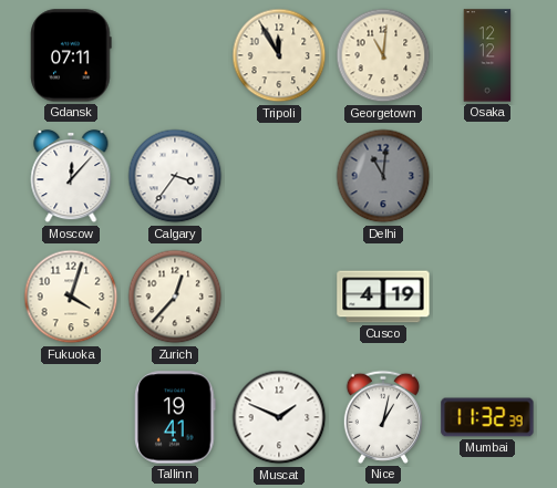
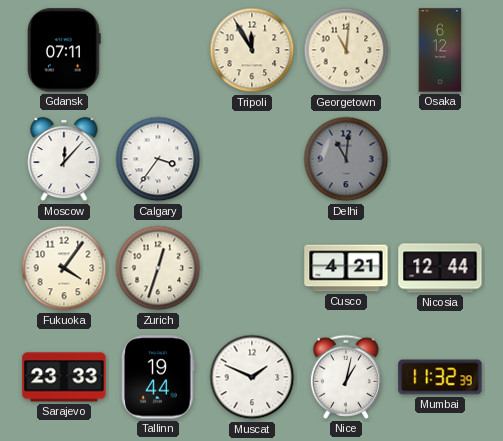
Osaka: 12:12 -> 6:12 (440, 50)
Fukuoka: 4:03 -> 4:06 (64, 268)
Zurich: 12:37 -> 12:33 (158, 268)
Cusco: 4:19 -> 4:21 (346, 268)
Nicosia: none -> 12:44 (440, 268)
Sarajevo: none -> 23:33 (64, 377)
Tallinn: 19:41 -> 19:44 (158, 377)
